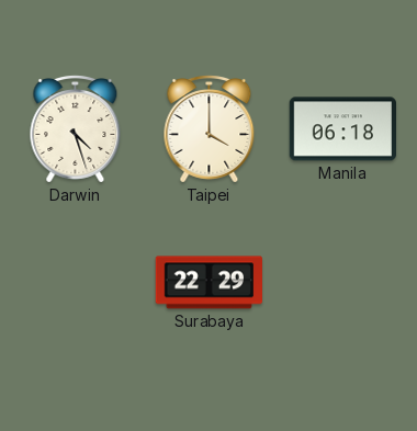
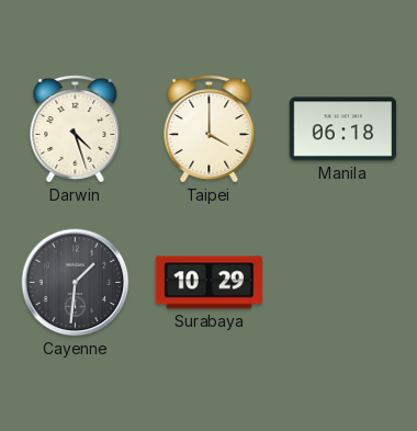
Cayenne: none -> 1:31 (76, 283)
Surabaya: 22:29 -> 10:29 (208, 283)
